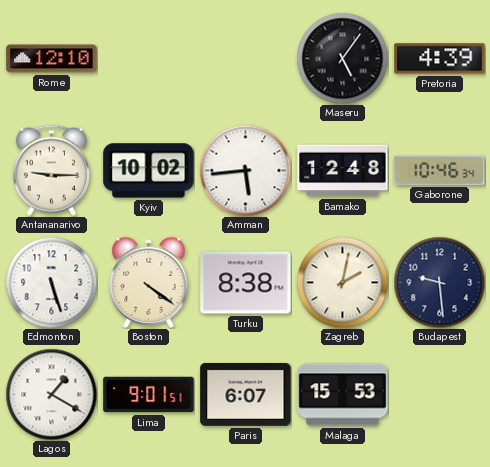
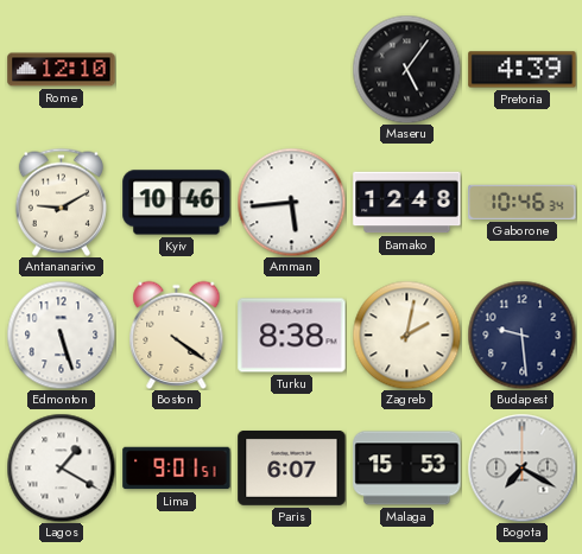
Antananarivo: 9:15 -> 9:10 (61, 202)
Kyiv: 10:02 -> 10:46 (177, 203)
Bogota: none -> 7:20 (521, 467)
